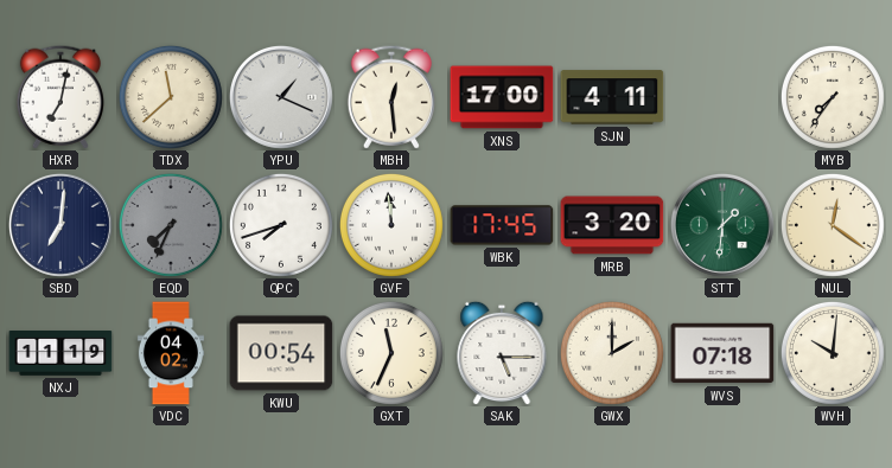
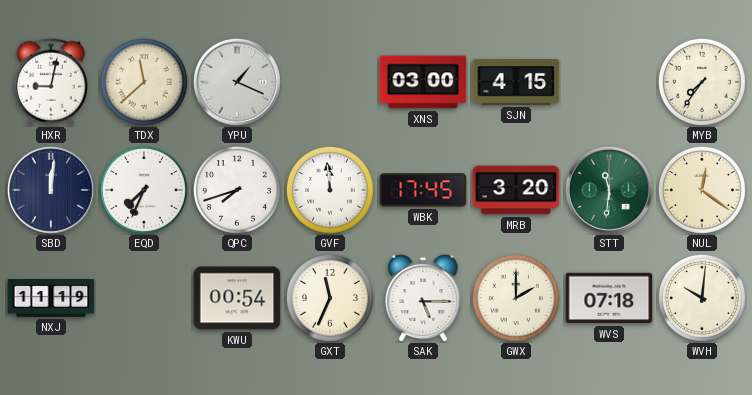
HXR: 7:02 -> 9:02 (51, 82)
MBH: 12:29 -> none (391, 97)
XNS: 17:00 -> 03:00 (423, 82)
SJN: 4:11 -> 4:15 (516, 82)
SBD: 7:01 -> 12:01 (51, 190)
EQD dial: grey -> white (144, 190)
STT: 1:31 -> 11:31 (609, 190)
VDC: 04:02 -> none (171, 353)
